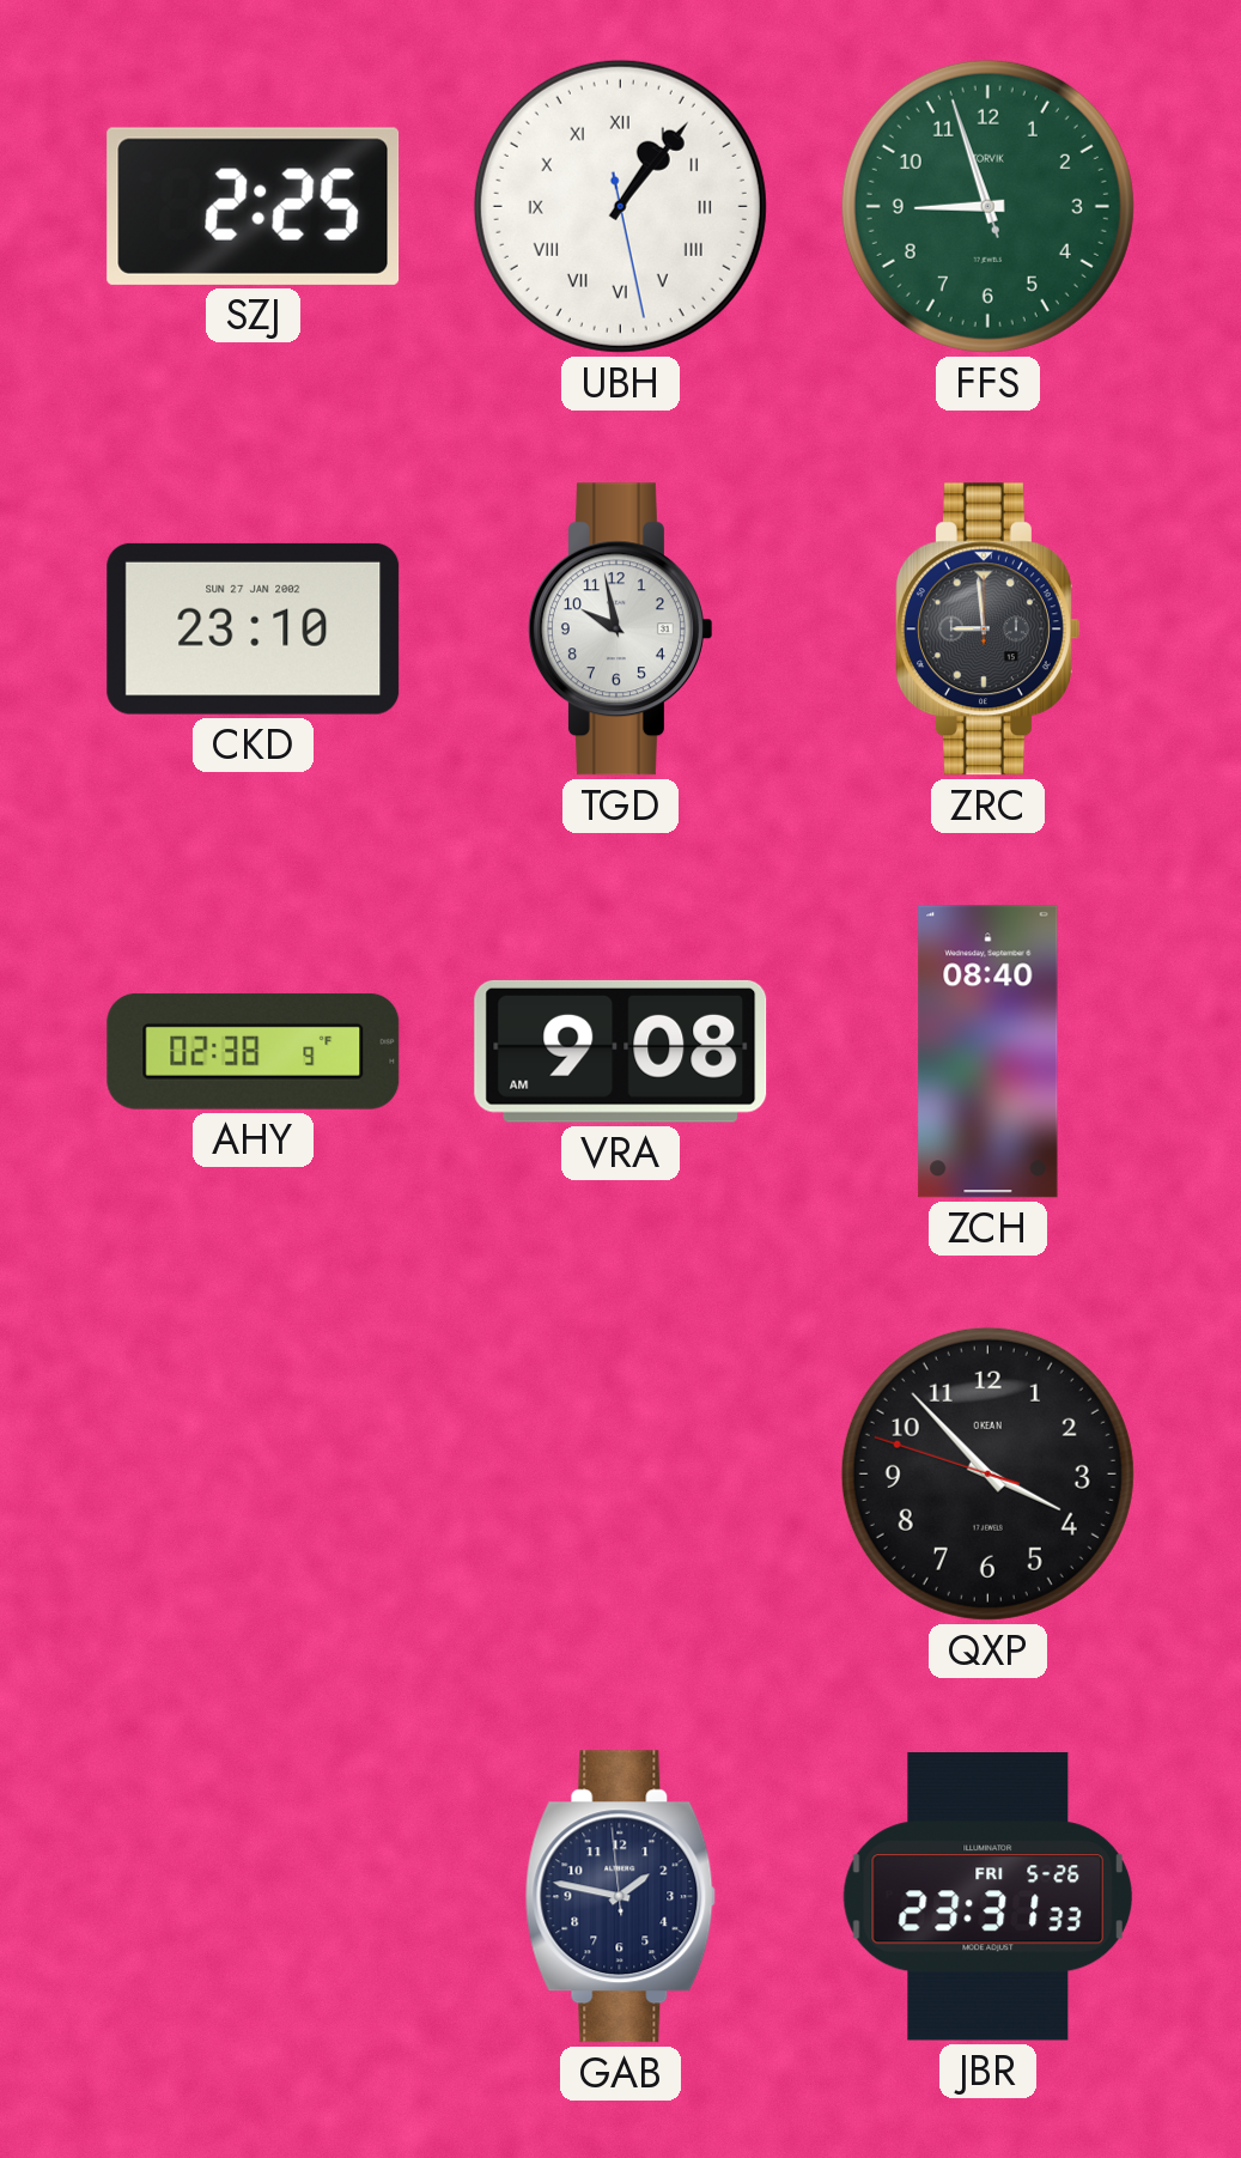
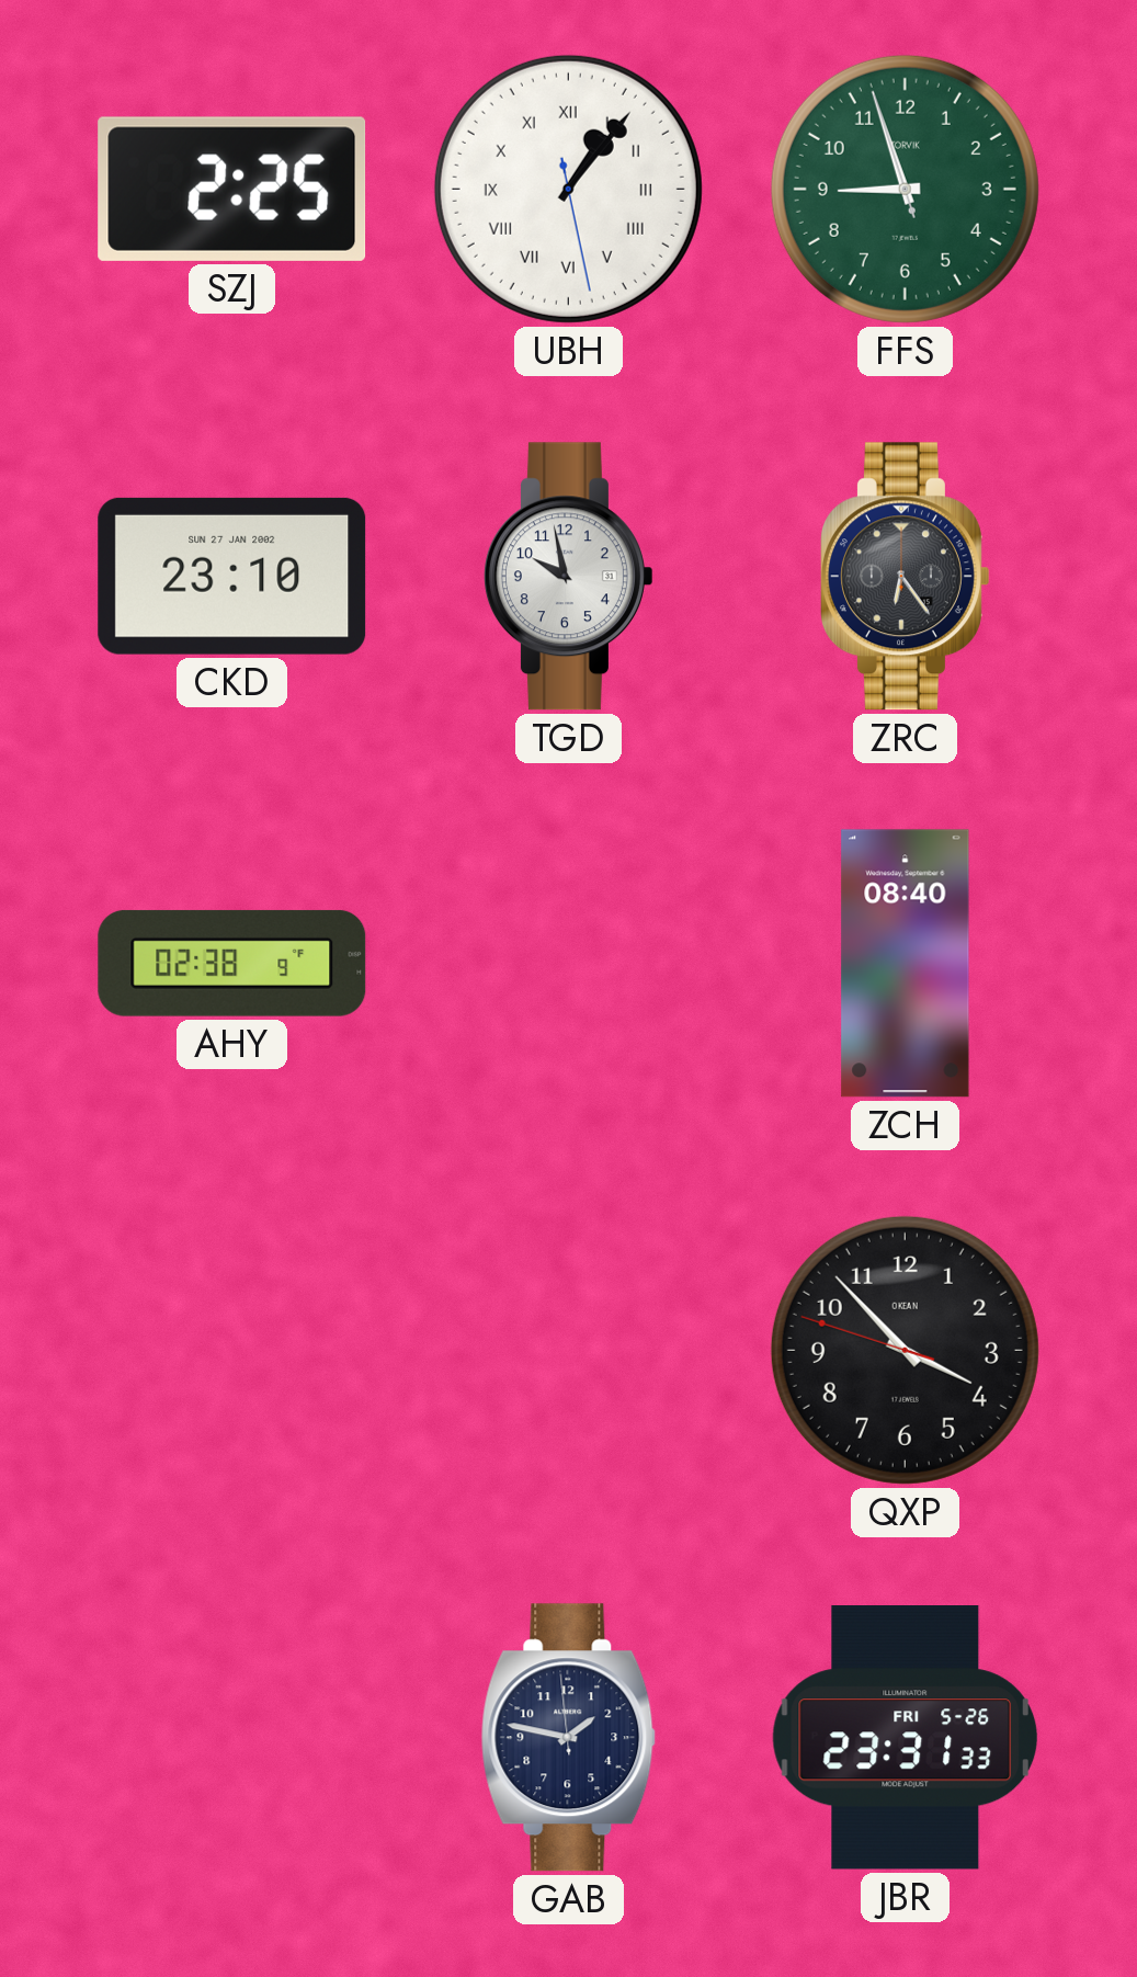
ZRC: 8:59 -> 6:24 (905, 577)
VRA: 9:08 -> none (621, 1051)
